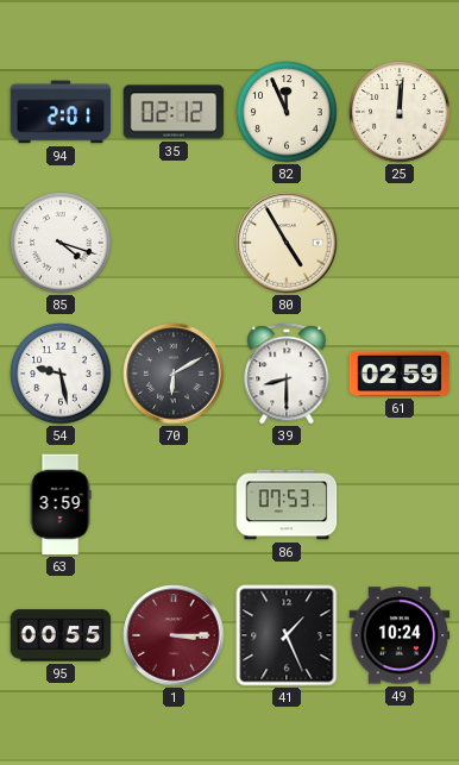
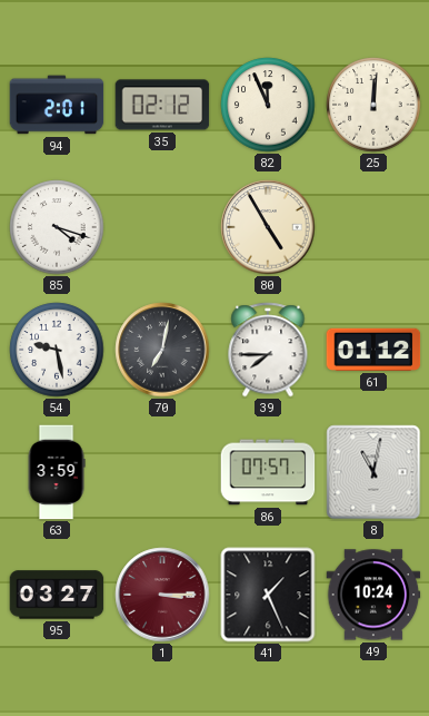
70: 6:10 -> 7:02 (162, 350)
39: 8:30 -> 7:45 (268, 350)
61: 02:59 -> 01:12 (373, 350)
86: 07:53 -> 07:57 (268, 472)
8: none -> 11:02 (373, 472)
95: 00:55 -> 03:27 (57, 595)
